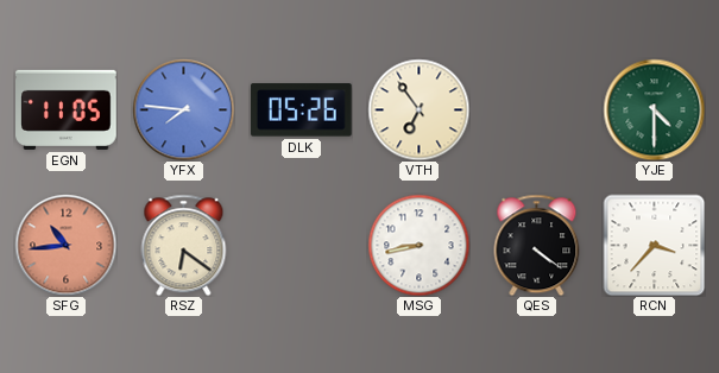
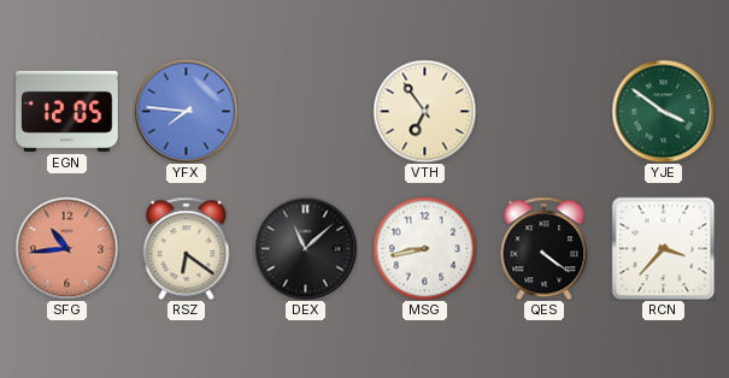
EGN: 11:05 -> 12:05 (67, 111)
DLK: 05:26 -> none (301, 110)
YJE: 4:30 -> 3:51 (663, 111)
DEX: none -> 11:08 (305, 248)
